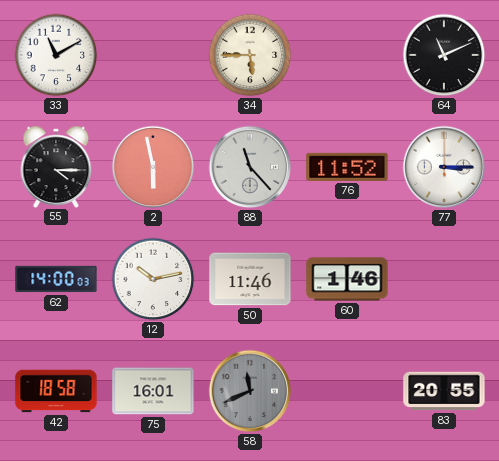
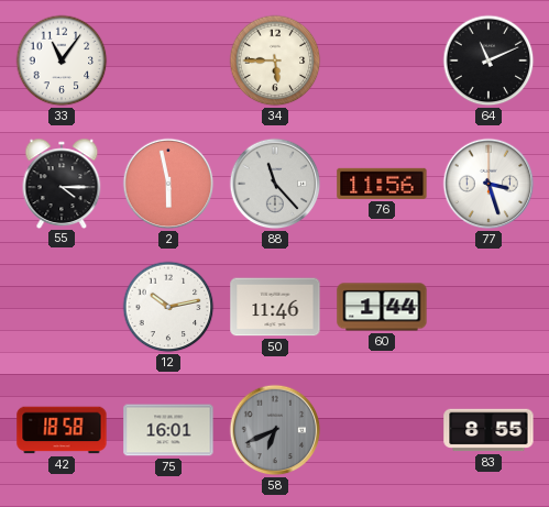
33: 11:10 -> 11:06 (62, 60)
76: 11:52 -> 11:56 (382, 184)
77: 3:15 -> 3:27 (488, 184)
62: 14:00 -> none (56, 279)
60: 1:46 -> 1:44 (382, 307)
58: 11:41 -> 6:41 (275, 430)
83: 20:55 -> 8:55 (488, 430)
